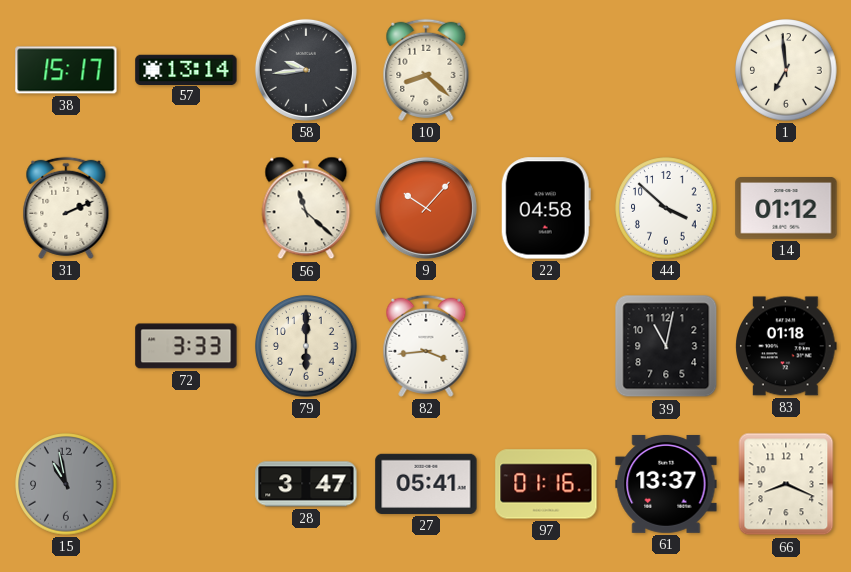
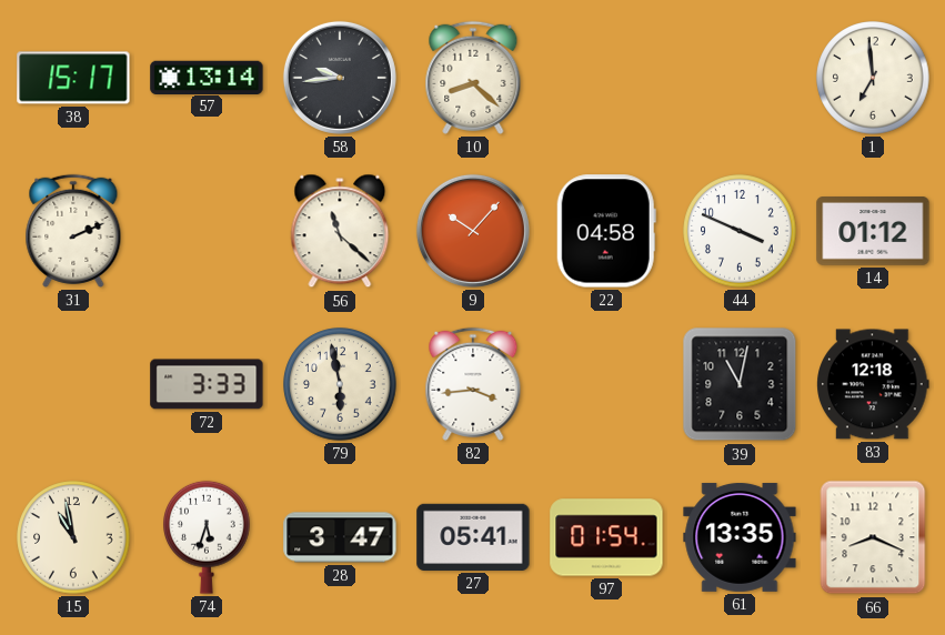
44: 3:52 -> 3:49 (740, 231)
79: 6:00 -> 5:58 (340, 384)
83: 01:18 -> 12:18 (873, 384)
15 dial: grey -> cream (73, 537)
74: none -> 5:33 (208, 537)
97: 01:16 -> 01:54 (606, 537)
61: 13:37 -> 13:35 (740, 537)
